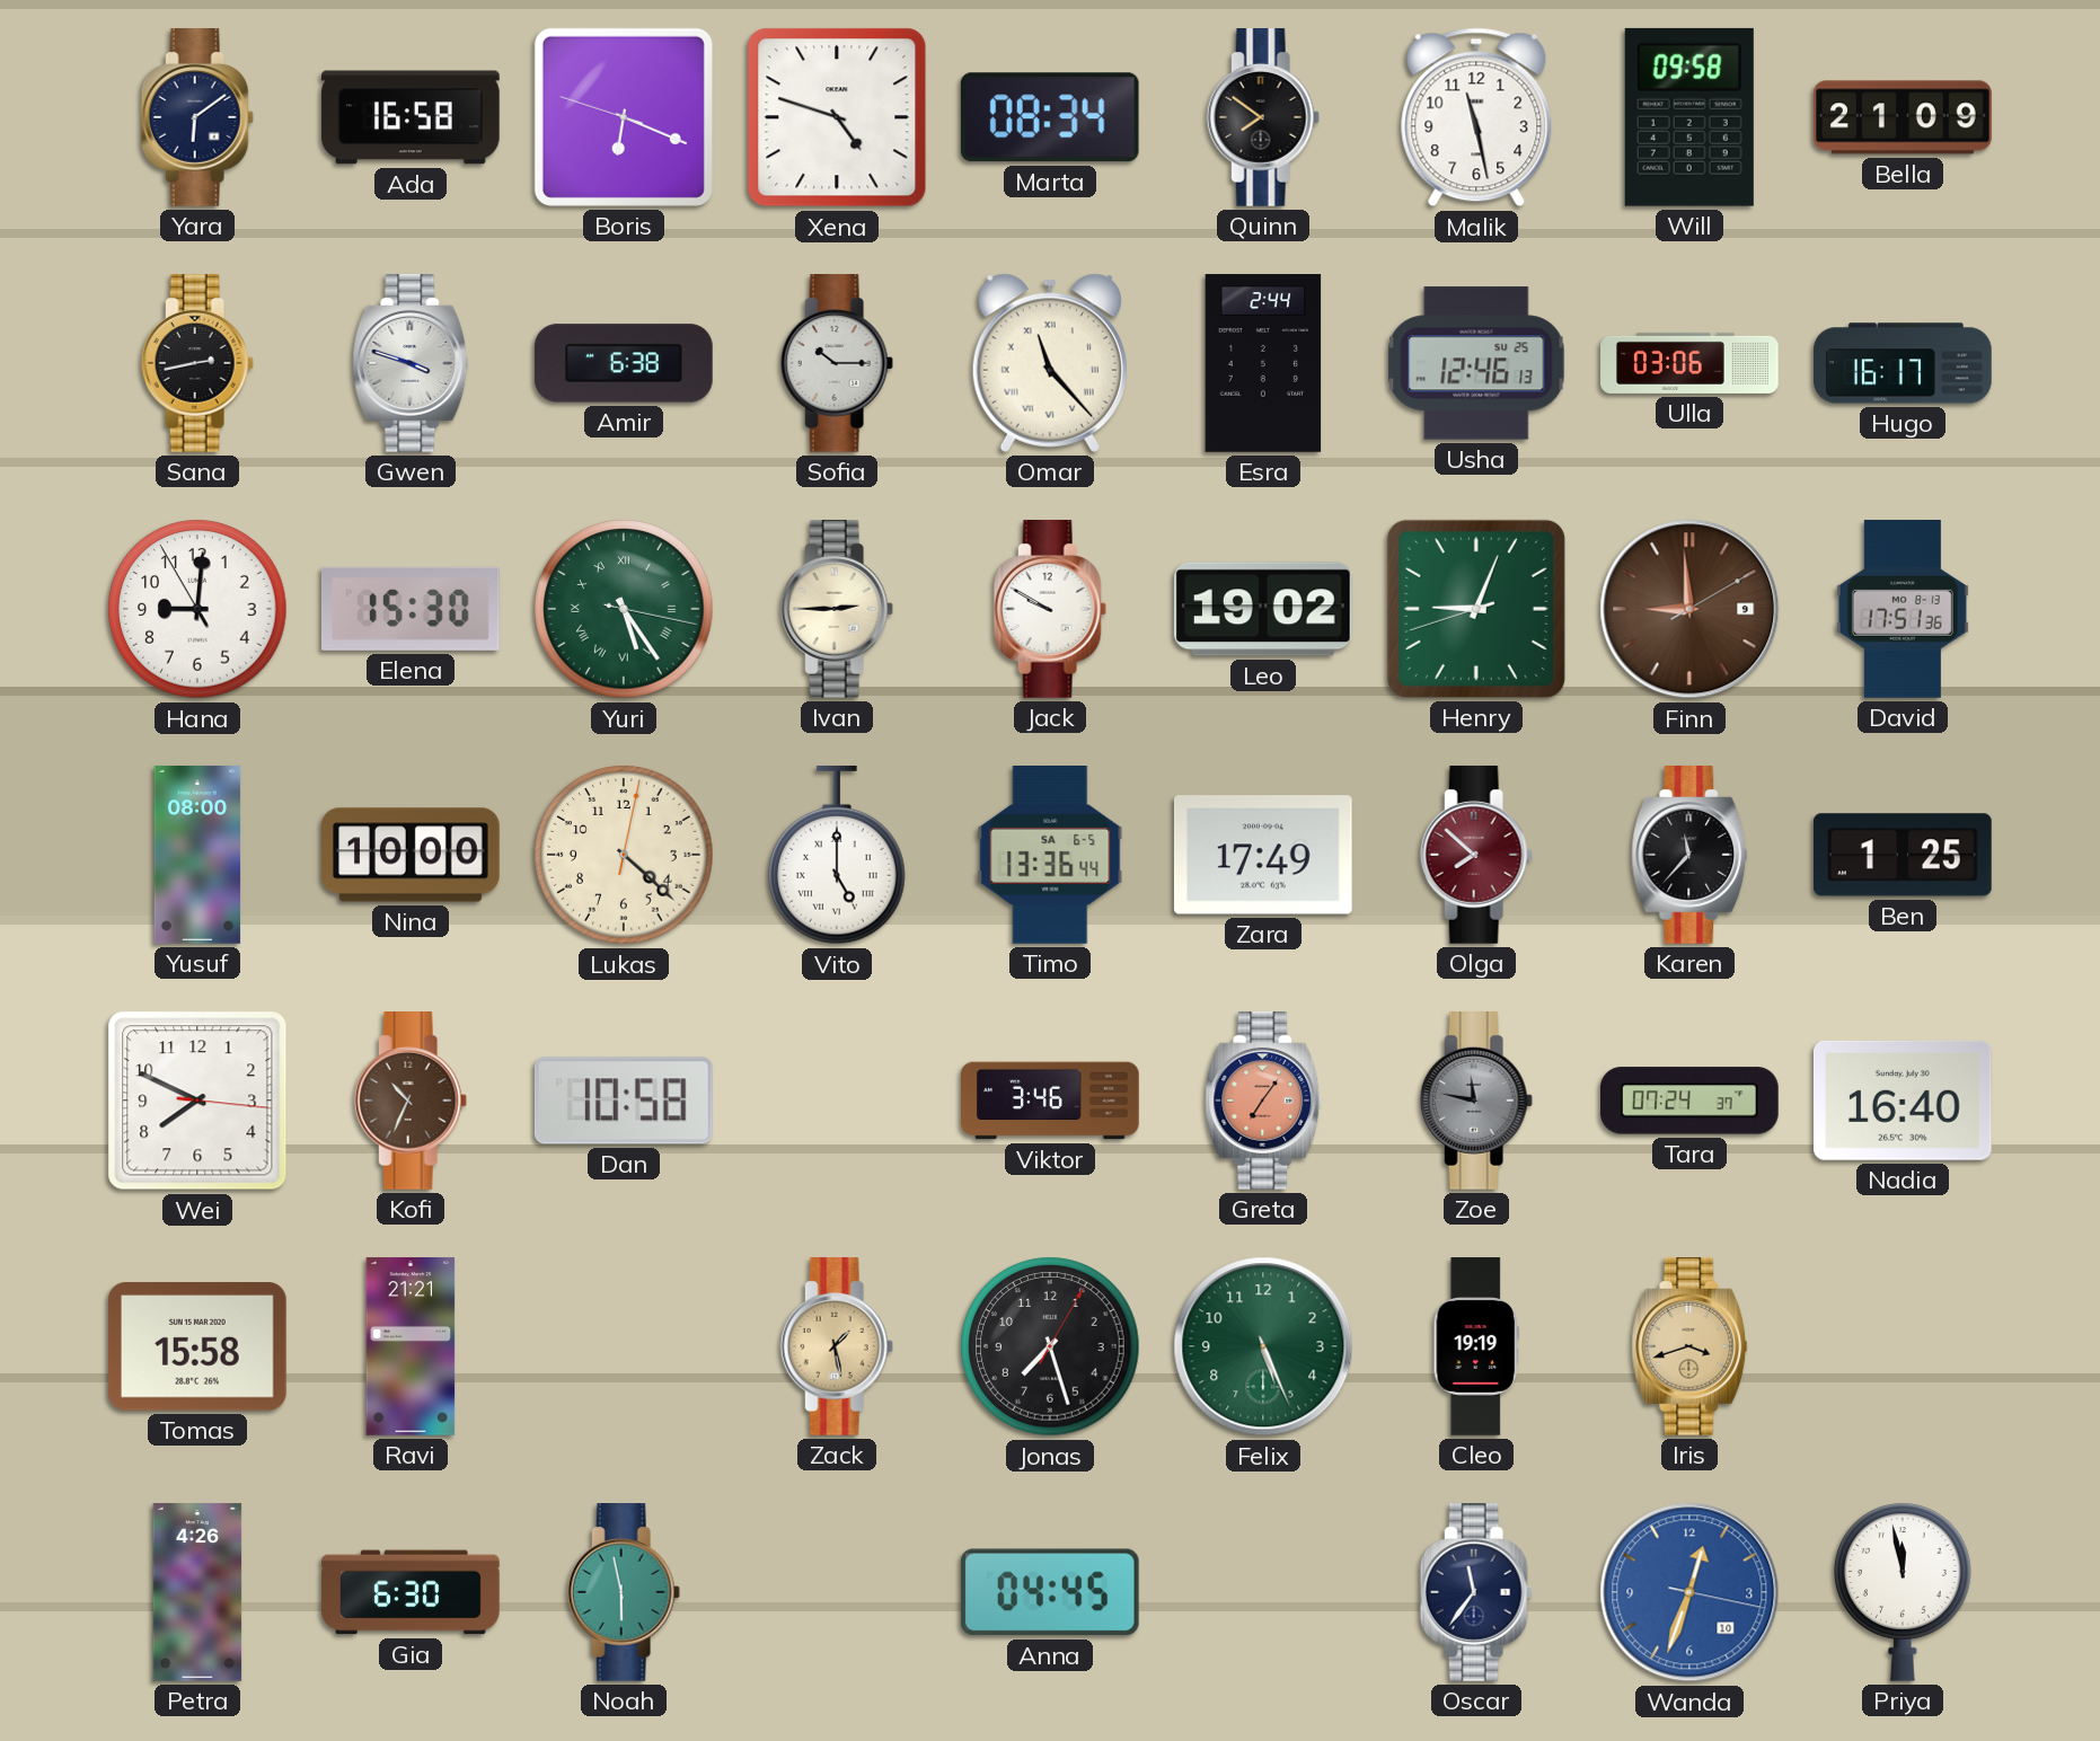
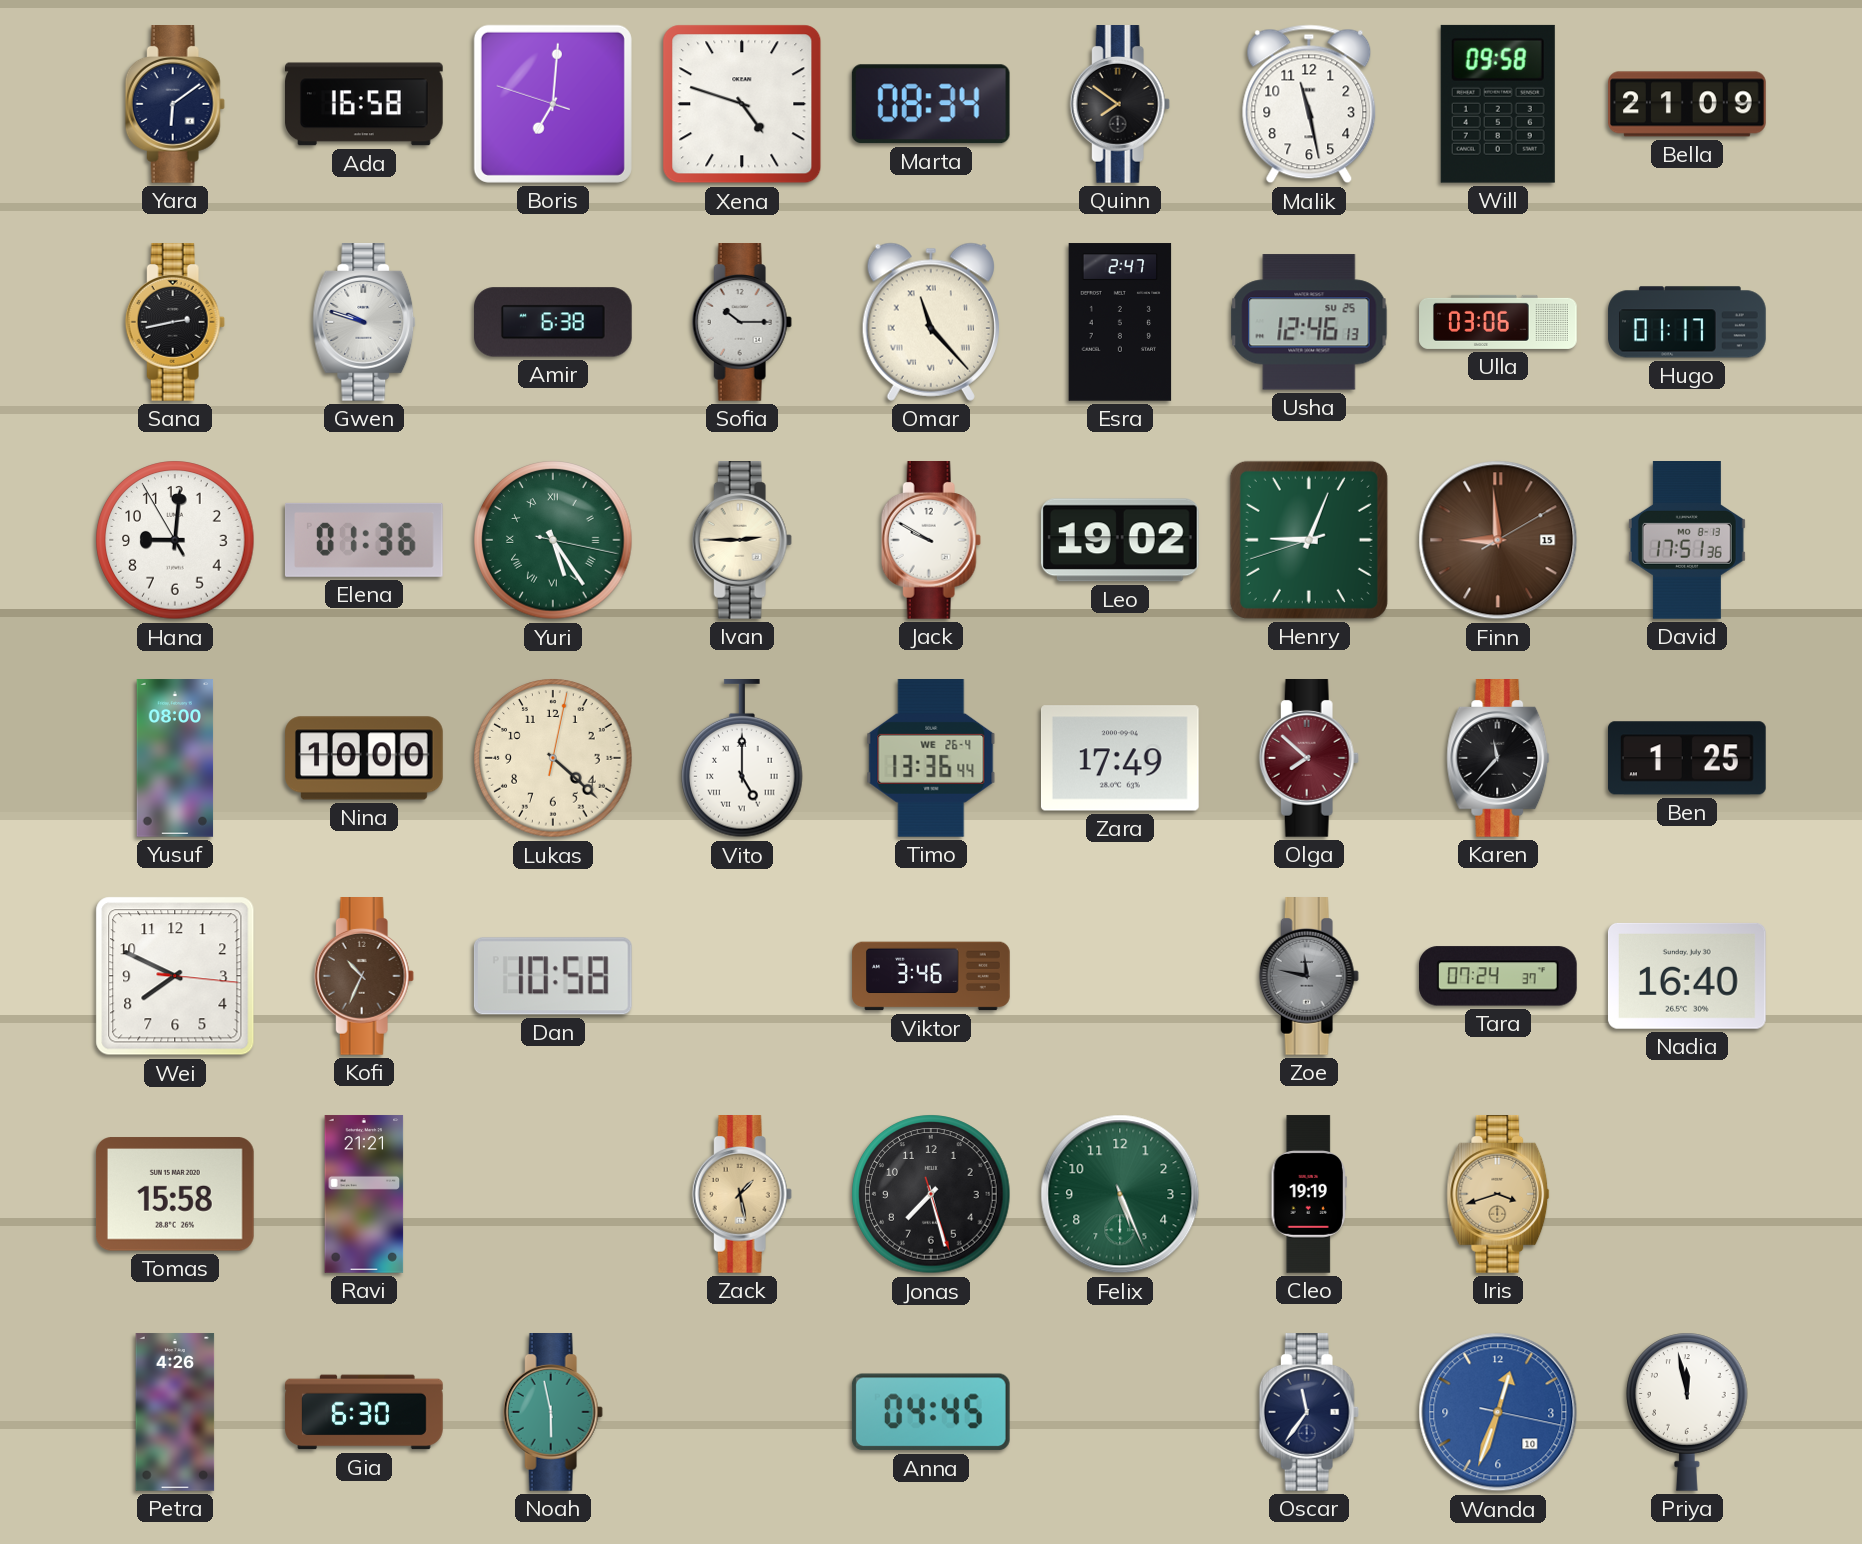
Boris: 6:18 -> 7:00 (553, 104)
Gwen: 3:48 -> 9:48 (364, 323)
Esra: 2:44 -> 2:47 (1120, 322)
Hugo: 16:17 -> 01:17 (1687, 322)
Elena: 15:30 -> 01:36 (364, 540)
Finn date: 9 -> 15 (1498, 540)
Timo date: SA 6-5 -> WE 26-4 (931, 759)
Greta: 7:06 -> none (1263, 1102)
Jonas: 7:27:05 -> 7:27:27 (931, 1194)
